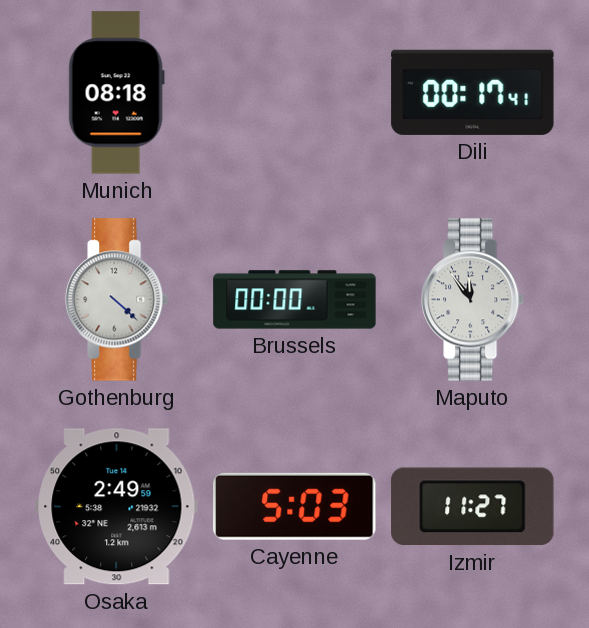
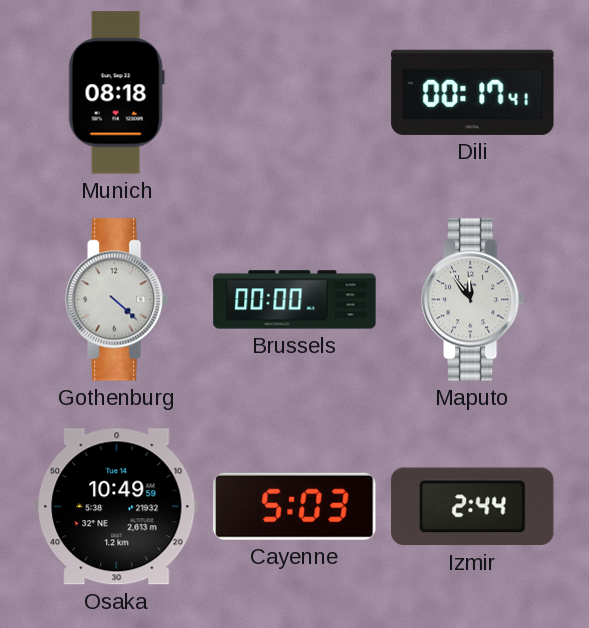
Osaka: 2:49 -> 10:49 (117, 507)
Izmir: 11:27 -> 2:44 (473, 507)
